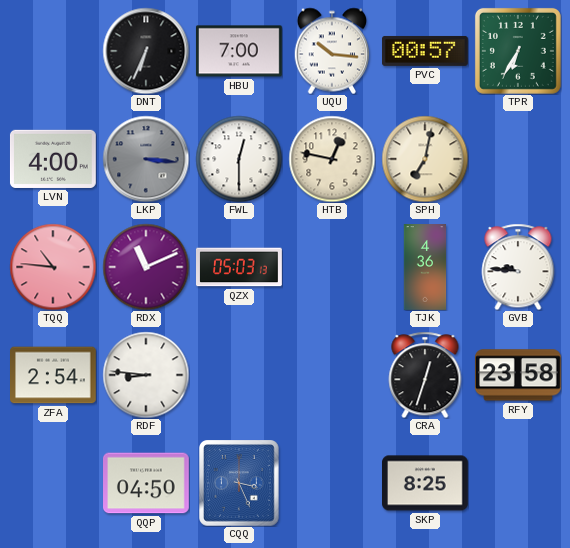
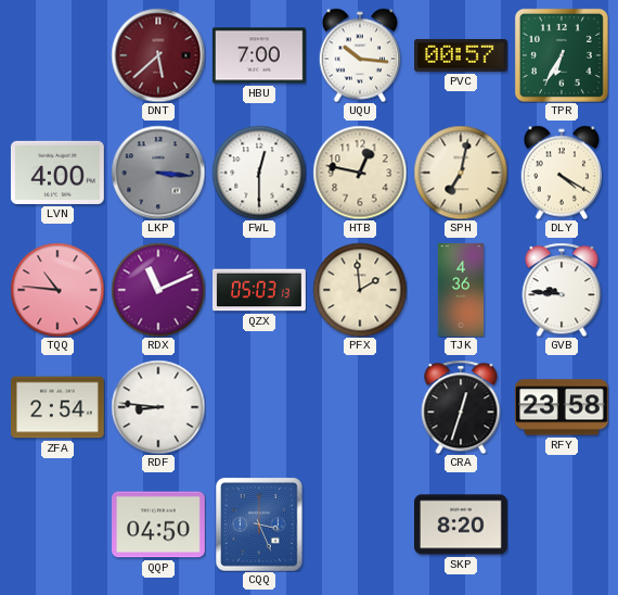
DNT: 6:34 -> 5:38 (158, 55)
DNT dial: black -> burgundy (158, 55)
DLY: none -> 4:20 (562, 173)
PFX: none -> 1:59 (360, 290)
SKP: 8:25 -> 8:20 (462, 524)
